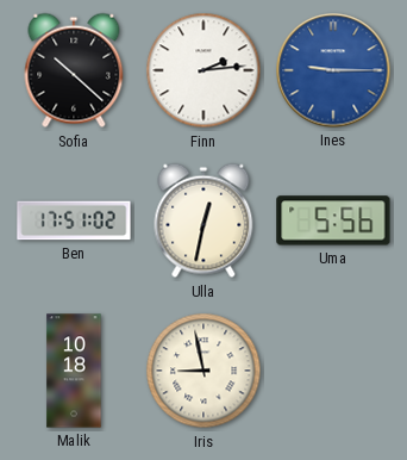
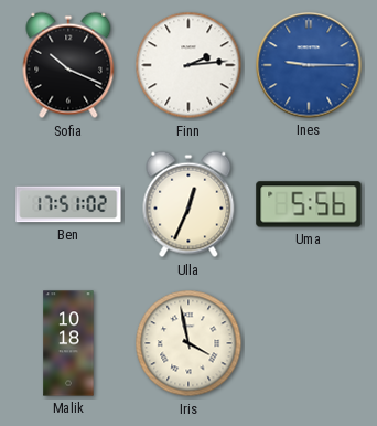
Sofia: 10:22 -> 10:19 (68, 65)
Ulla: 12:32 -> 12:34 (188, 204)
Iris: 8:58 -> 3:58 (188, 343)
